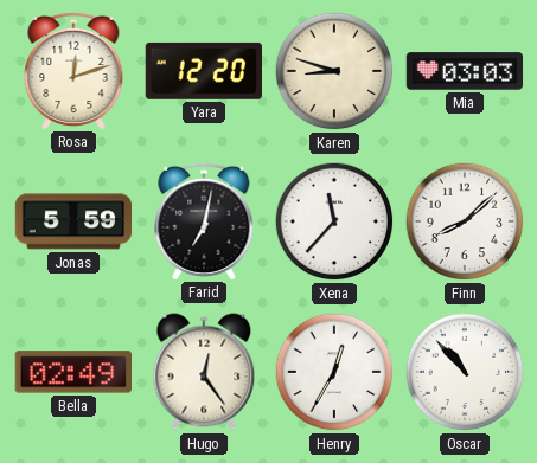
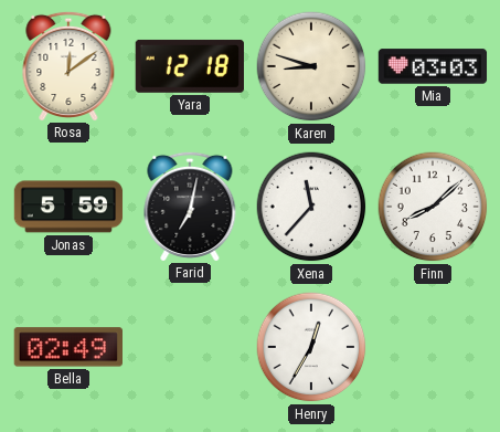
Rosa: 12:12 -> 12:09 (68, 65)
Yara: 12:20 -> 12:18 (189, 66)
Hugo: 12:24 -> none (204, 372)
Oscar: 10:53 -> none (465, 372)
